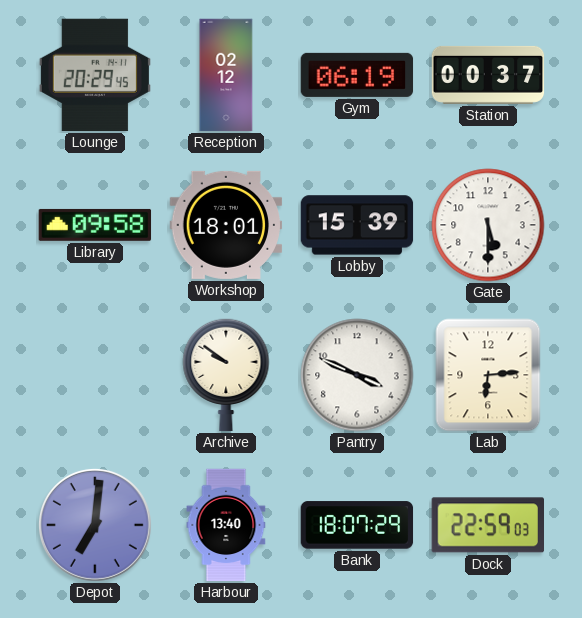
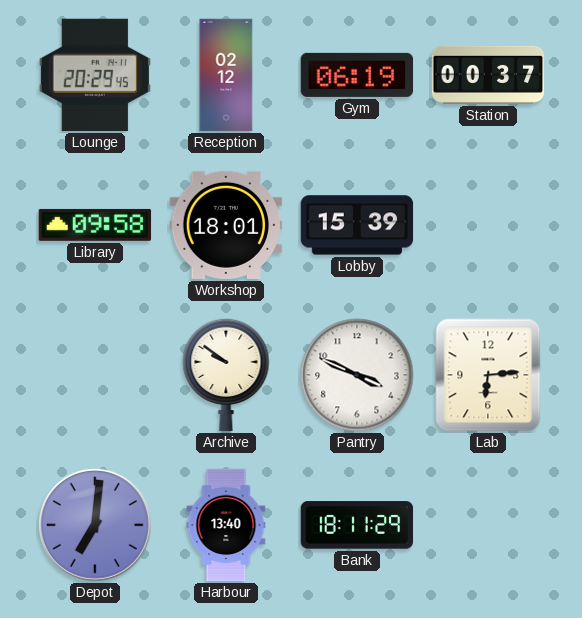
Gate: 5:30 -> none (488, 225)
Bank: 18:07 -> 18:11 (357, 525)
Dock: 22:59 -> none (487, 525)
